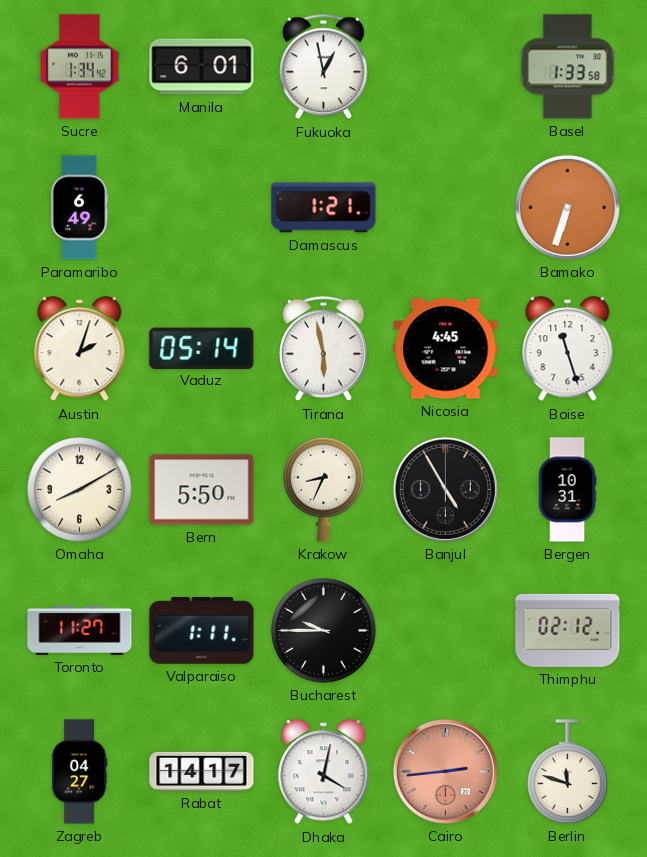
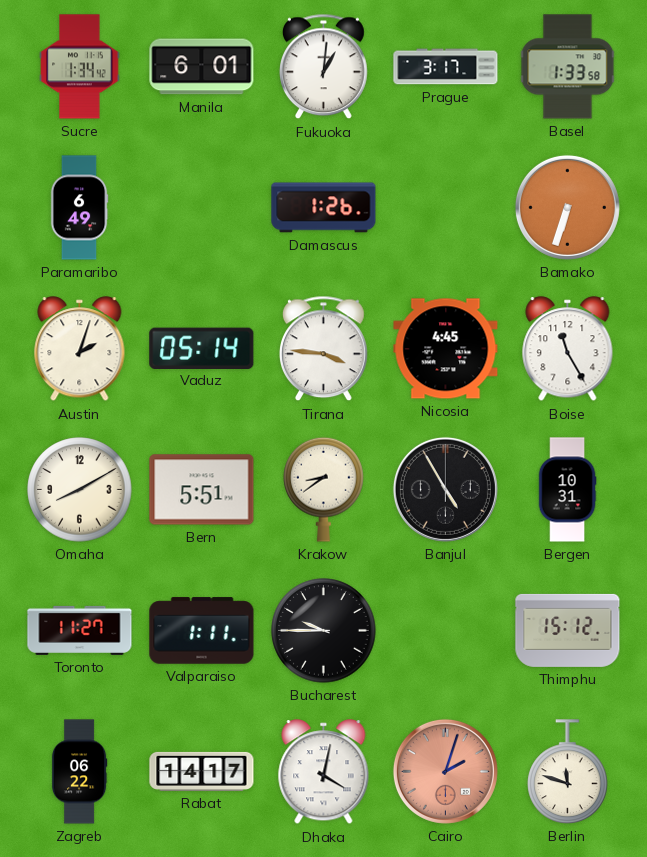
Fukuoka: 12:58 -> 1:01 (324, 67)
Prague: none -> 3:17 (446, 67)
Damascus: 1:21 -> 1:26 (324, 208)
Tirana: 5:58 -> 3:46 (324, 349)
Boise: 11:27 -> 11:25 (568, 349)
Bern: 5:50 -> 5:51 (202, 490)
Krakow: 8:34 -> 8:39 (324, 489)
Thimphu: 02:12 -> 15:12 (568, 630)
Zagreb: 04:27 -> 06:22 (79, 772)
Cairo: 2:44 -> 2:03 (445, 771)
